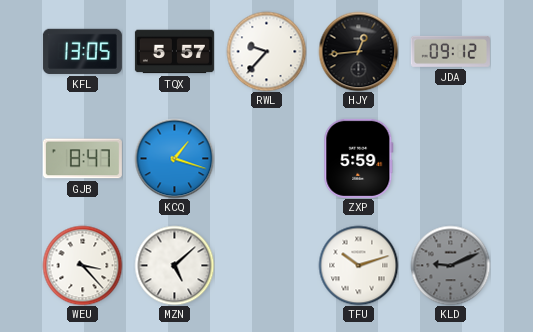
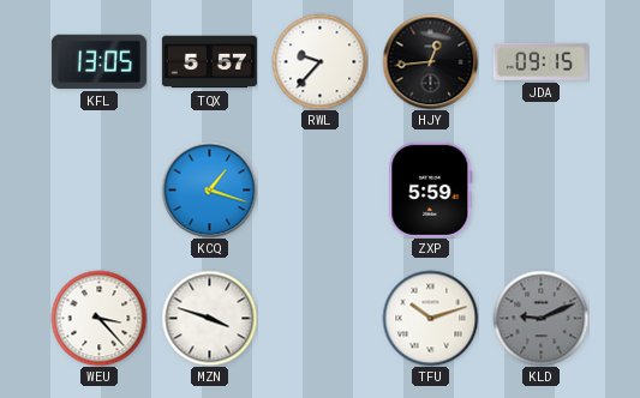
JDA: 09:12 -> 09:15 (540, 61)
GJB: 8:47 -> none (82, 159)
MZN: 5:08 -> 3:48 (209, 318)
